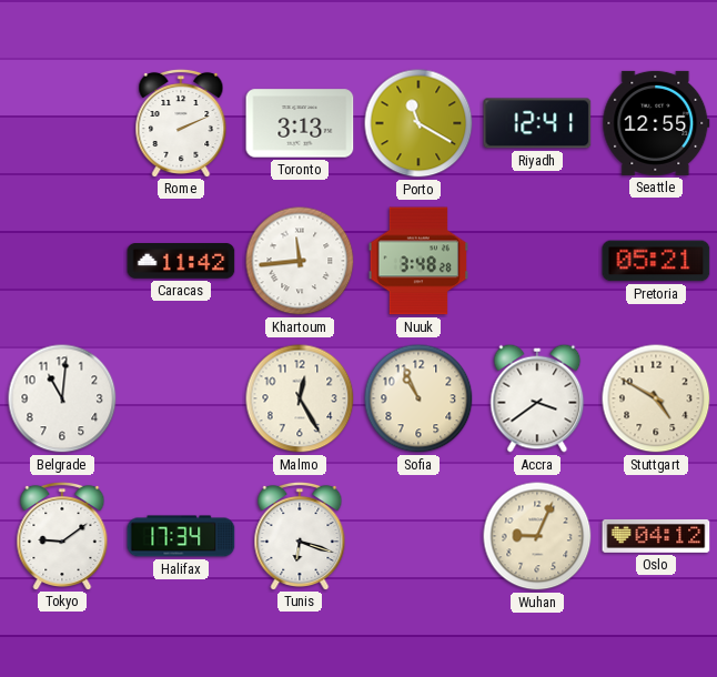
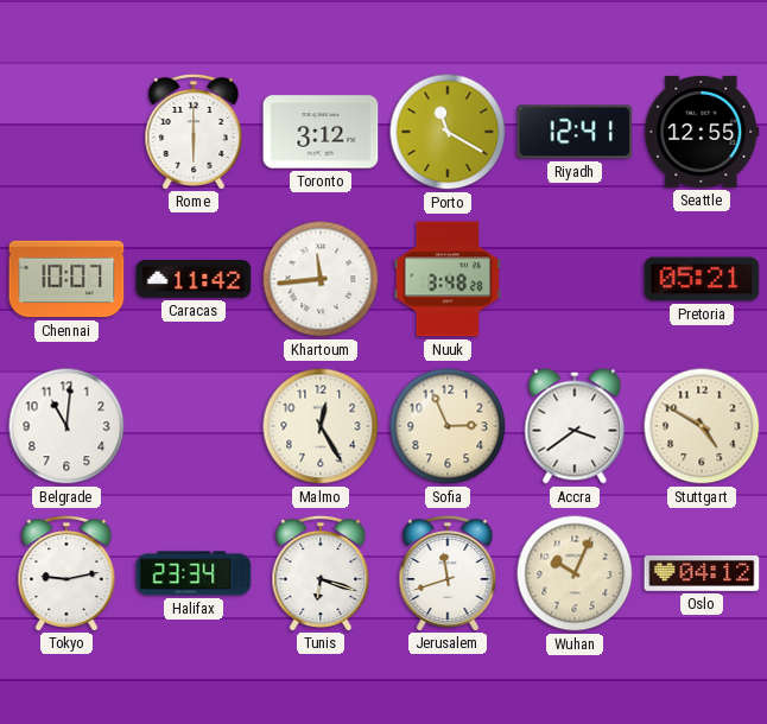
Rome: 2:11 -> 6:00 (194, 131)
Toronto: 3:13 -> 3:12 (321, 132)
Chennai: none -> 10:07 (66, 279)
Sofia: 10:56 -> 2:56 (448, 426)
Tokyo: 9:09 -> 9:13 (66, 572)
Halifax: 17:34 -> 23:34 (194, 573)
Jerusalem: none -> 11:42 (448, 572)
Wuhan: 9:04 -> 10:04 (575, 573)
